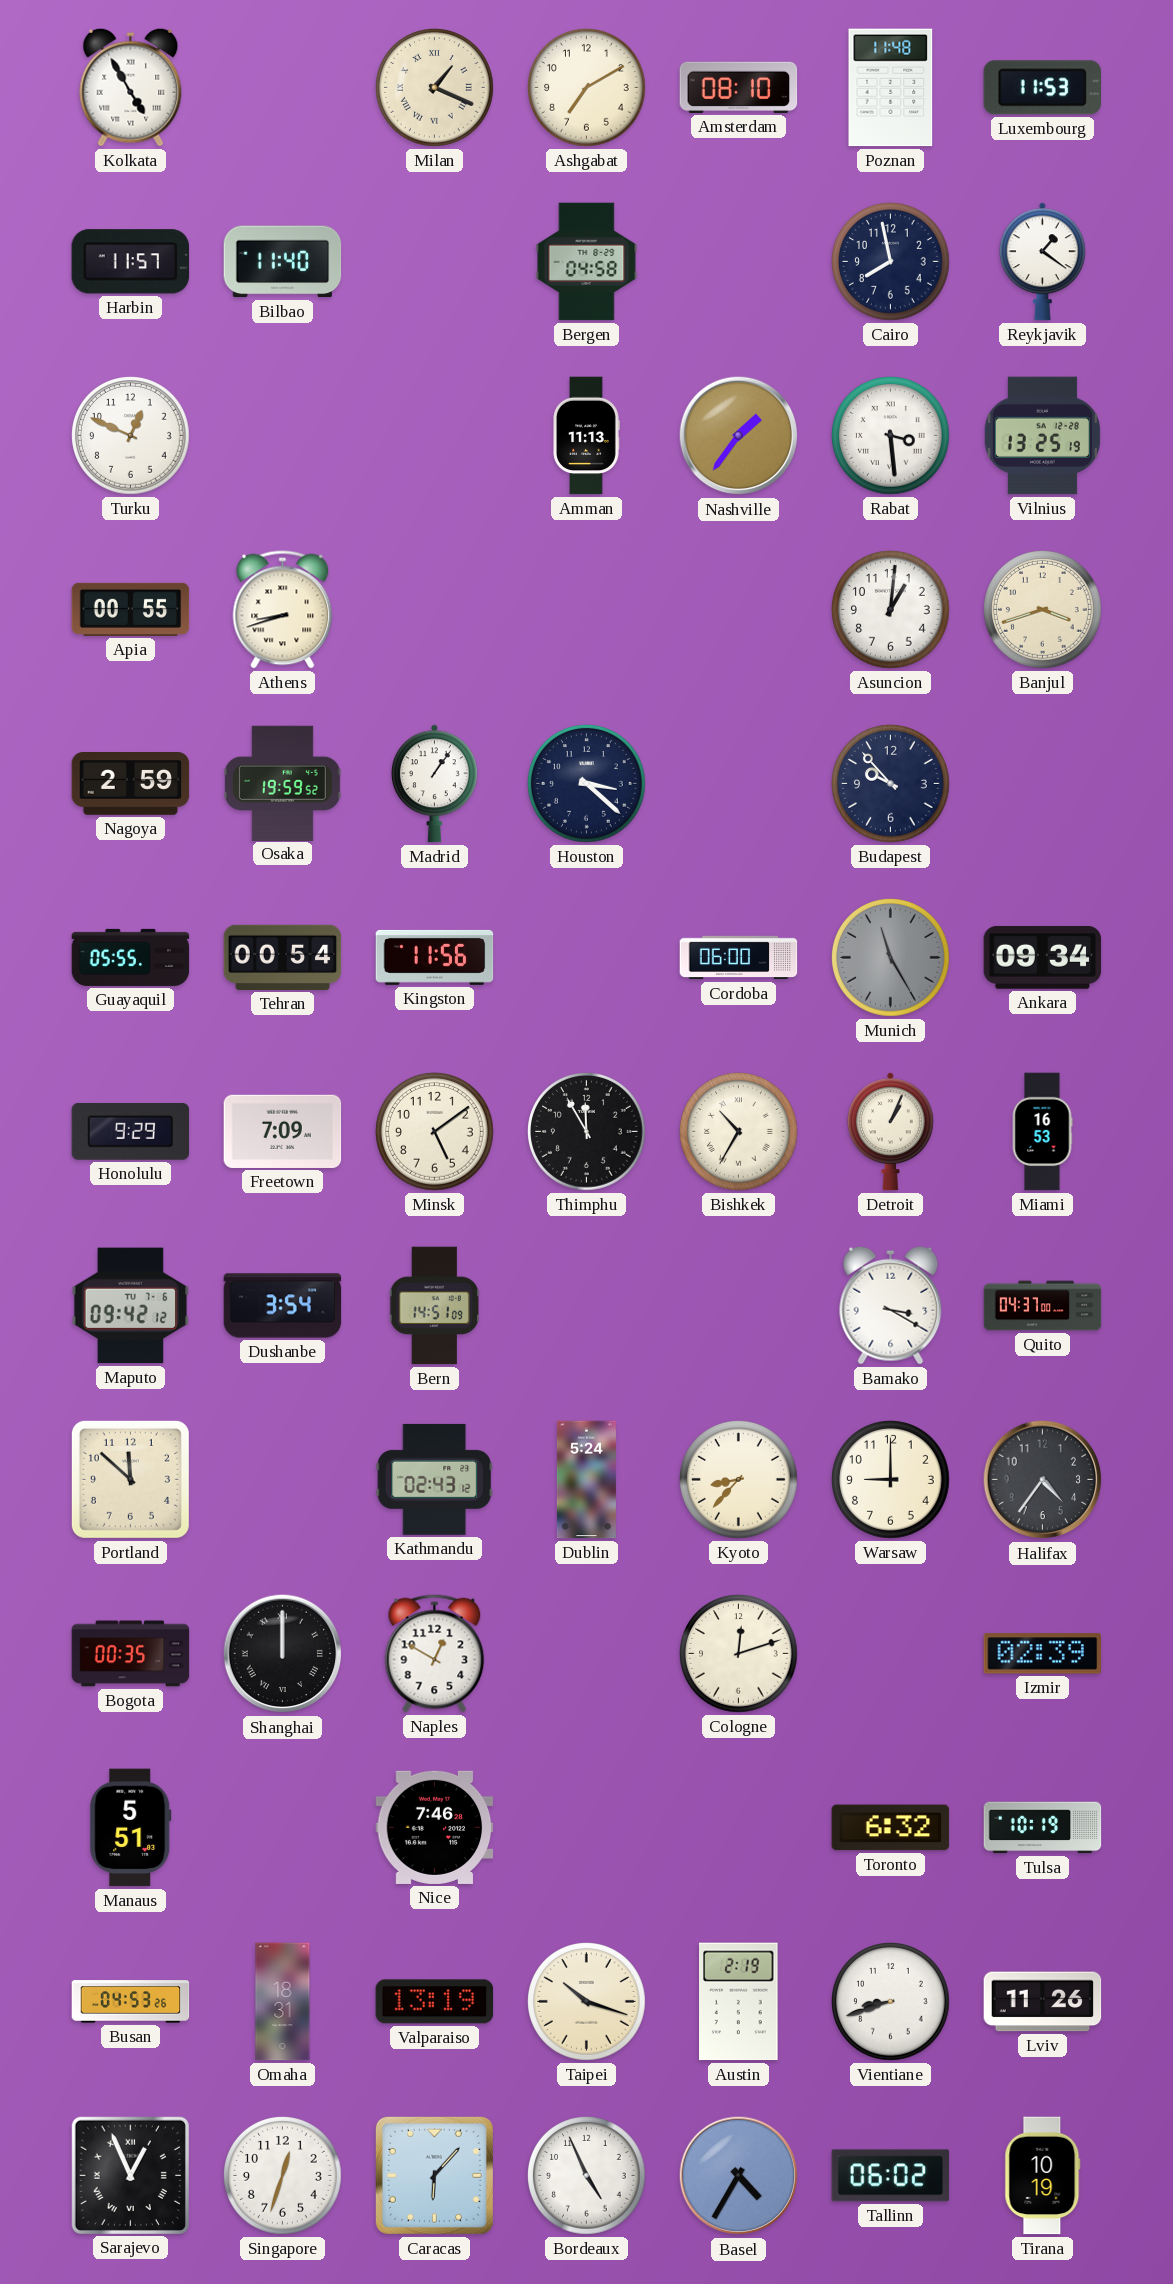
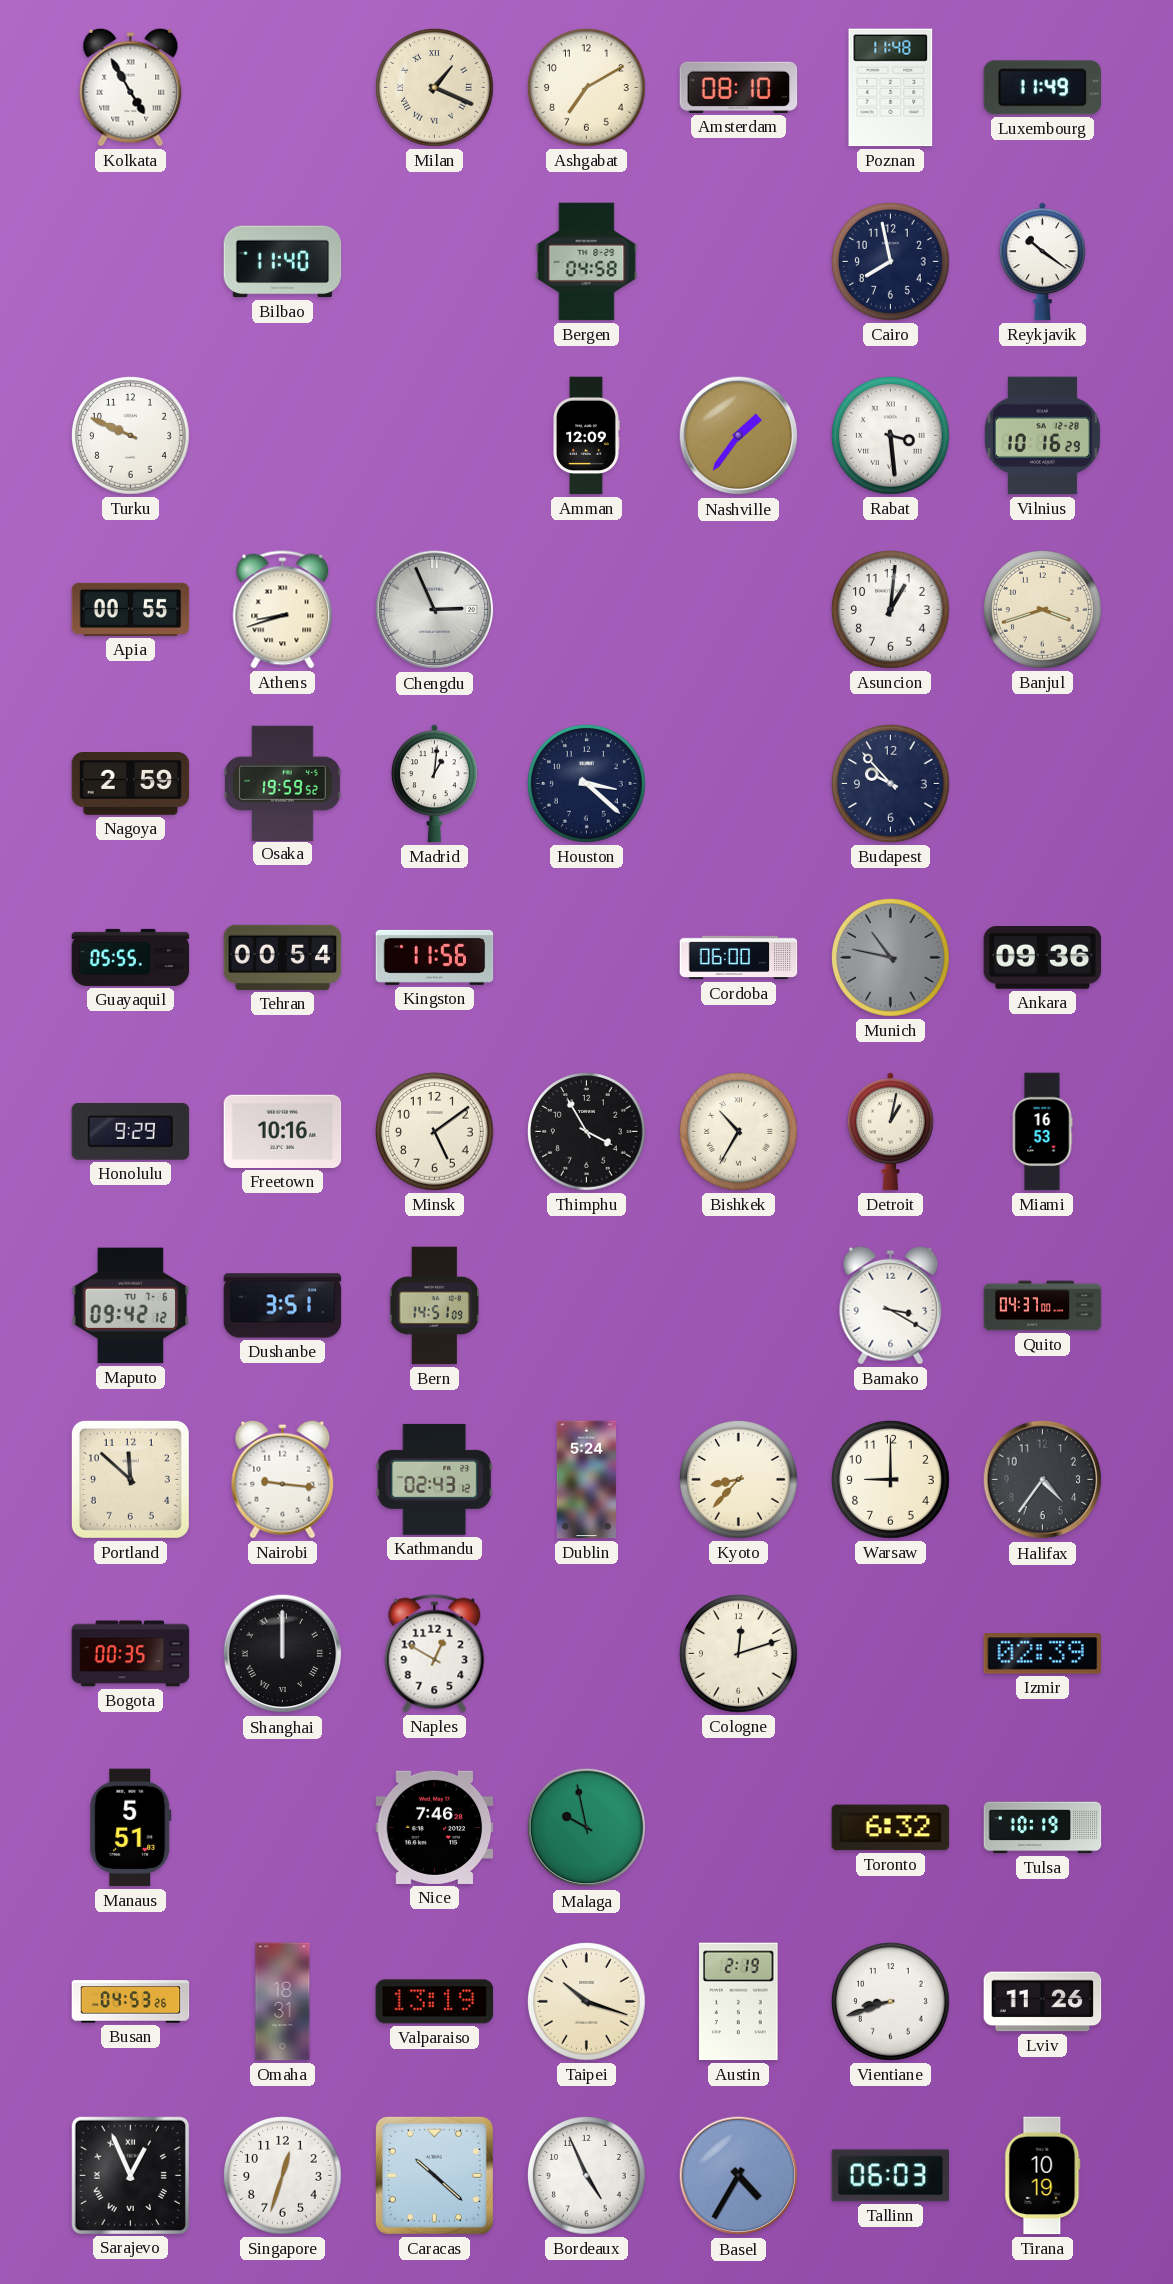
Luxembourg: 11:53 -> 11:49 (1042, 88)
Harbin: 11:57 -> none (131, 262)
Reykjavik: 1:21 -> 10:21 (1042, 262)
Turku: 12:49 -> 9:49 (131, 436)
Amman: 11:13 -> 12:09 (586, 436)
Vilnius: 13:25 -> 10:16 (1042, 436)
Chengdu: none -> 2:56 (435, 610)
Madrid: 1:06 -> 1:01 (434, 784)
Munich: 11:25 -> 10:47 (891, 958)
Ankara: 09:34 -> 09:36 (1043, 958)
Freetown: 7:09 -> 10:16 (283, 1131)
Thimphu: 11:55 -> 3:55 (587, 1132)
Detroit: 1:04 -> 1:02 (890, 1132)
Dushanbe: 3:54 -> 3:51 (283, 1306)
Nairobi: none -> 9:16 (283, 1479)
Malaga: none -> 9:58 (587, 1828)
Caracas: 6:07 -> 10:22 (434, 2175)
Tallinn: 06:02 -> 06:03 (891, 2176)
